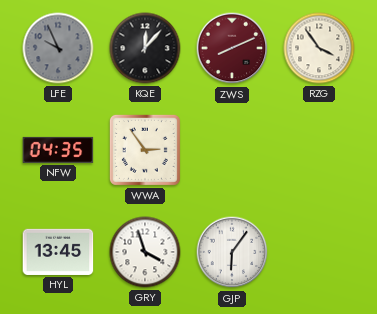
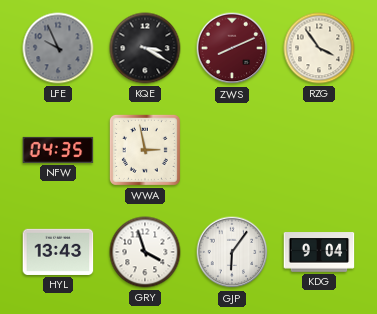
KQE: 12:07 -> 3:20 (145, 48)
WWA: 2:54 -> 2:58 (145, 150)
HYL: 13:45 -> 13:43 (58, 252)
KDG: none -> 9:04 (319, 252)
